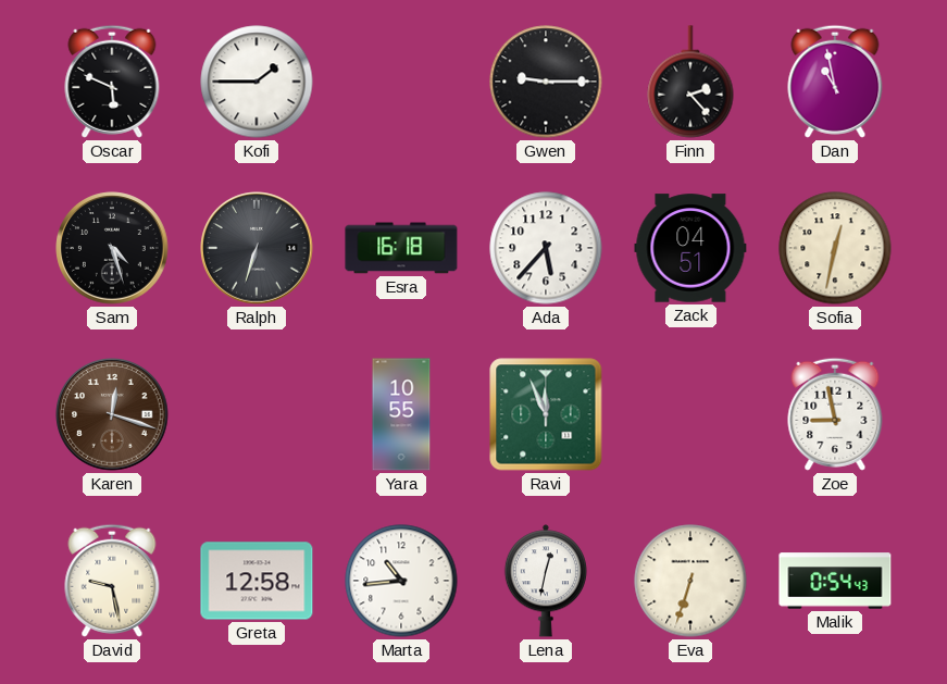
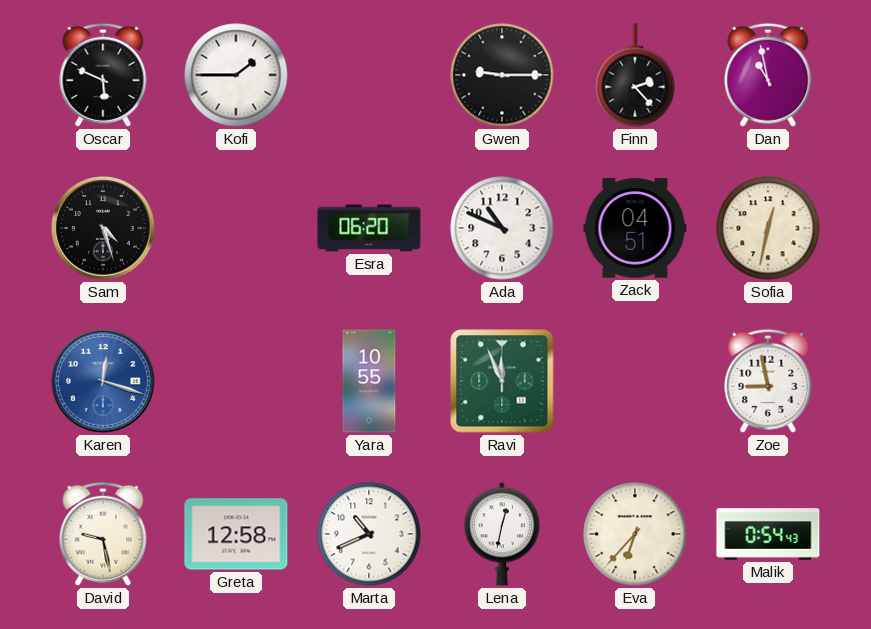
Ralph: 6:33 -> none (257, 248)
Esra: 16:18 -> 06:20 (369, 228)
Ada: 5:37 -> 10:49 (502, 228)
Karen dial: brown -> blue (103, 381)
Marta: 10:44 -> 10:41 (369, 534)
Eva: 6:33 -> 6:37 (635, 534)
